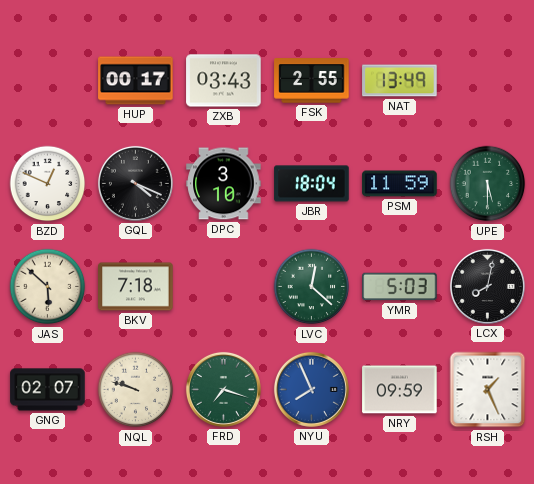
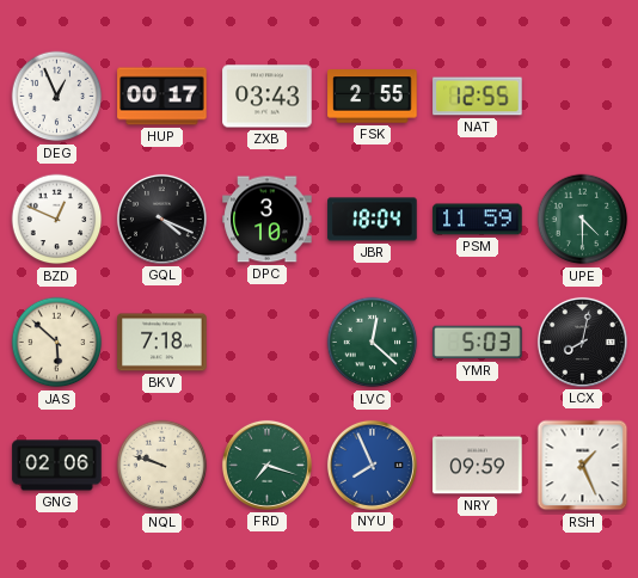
DEG: none -> 12:56 (57, 97)
NAT: 13:49 -> 12:55 (478, 97)
UPE: 5:30 -> 4:30 (583, 220)
GNG: 02:07 -> 02:06 (57, 466)
